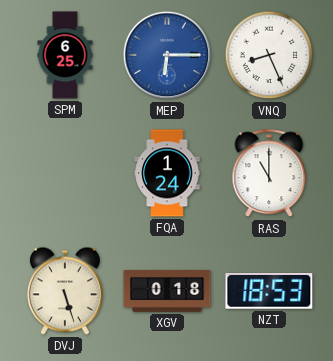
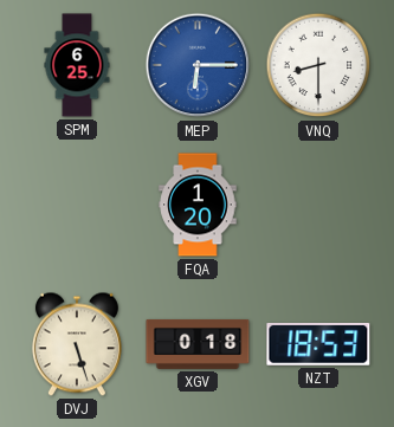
VNQ: 8:26 -> 8:30 (318, 65)
FQA: 1:24 -> 1:20 (198, 205)
RAS: 11:00 -> none (269, 174)
